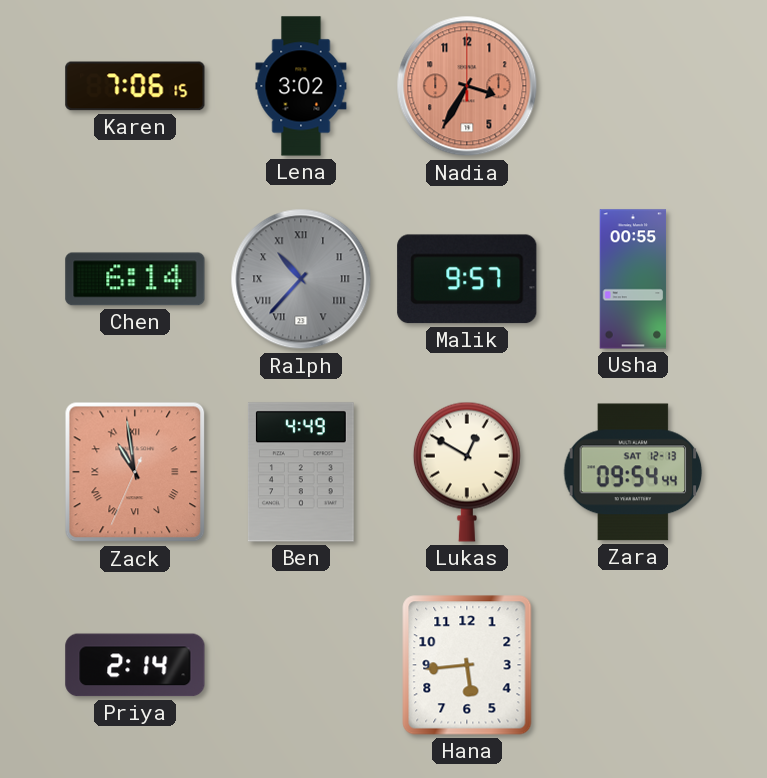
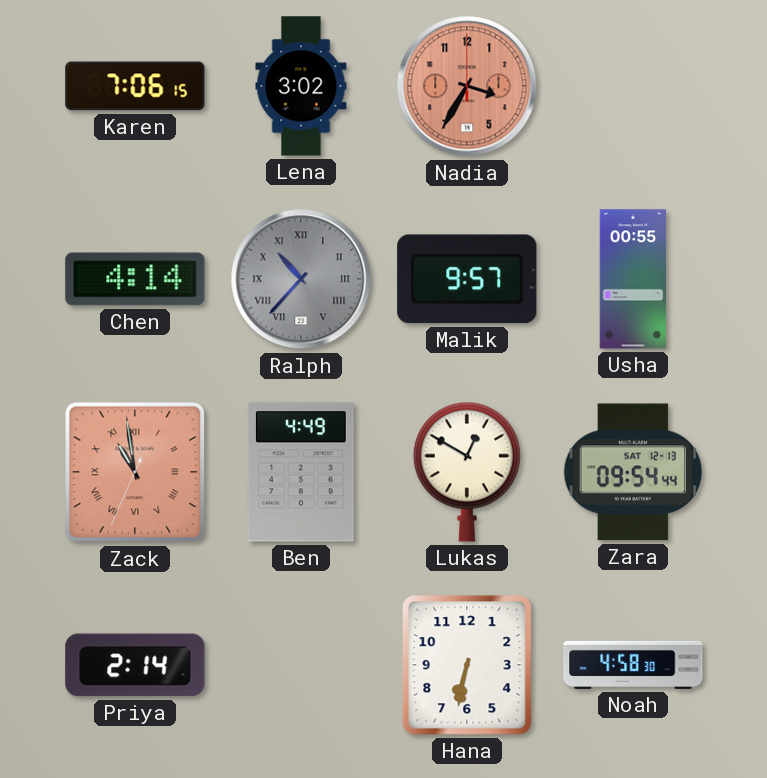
Chen: 6:14 -> 4:14 (135, 279)
Hana: 5:44 -> 6:32 (467, 665)
Noah: none -> 4:58 (633, 665)
